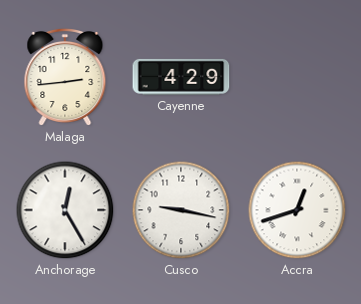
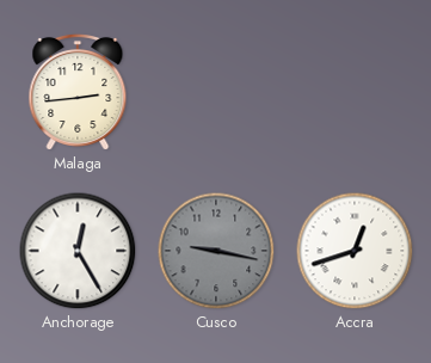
Cayenne: 4:29 -> none (181, 77)
Cusco dial: white -> grey (216, 251)
